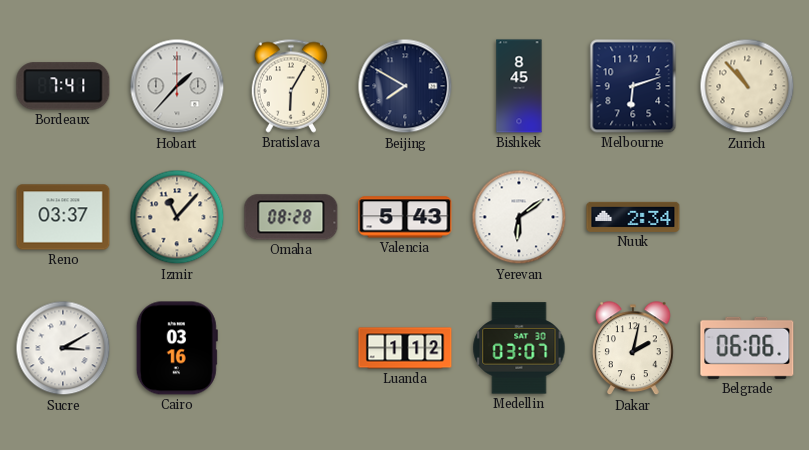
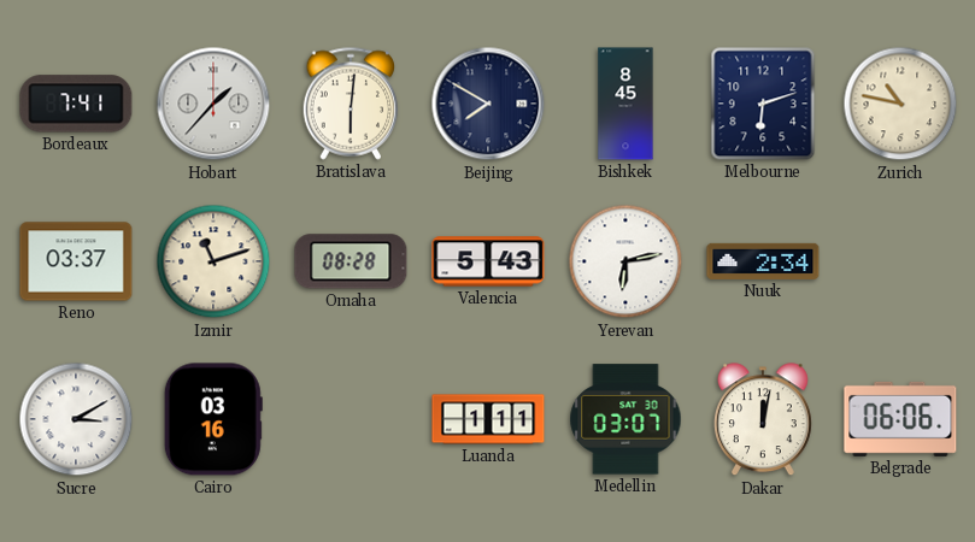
Bratislava: 6:05 -> 6:01 (351, 104)
Zurich: 10:53 -> 10:47 (900, 104)
Izmir: 11:07 -> 11:12 (213, 261)
Yerevan: 6:09 -> 6:13 (625, 261)
Luanda: 1:12 -> 1:11 (488, 419)
Dakar: 2:02 -> 12:02 (763, 420)
